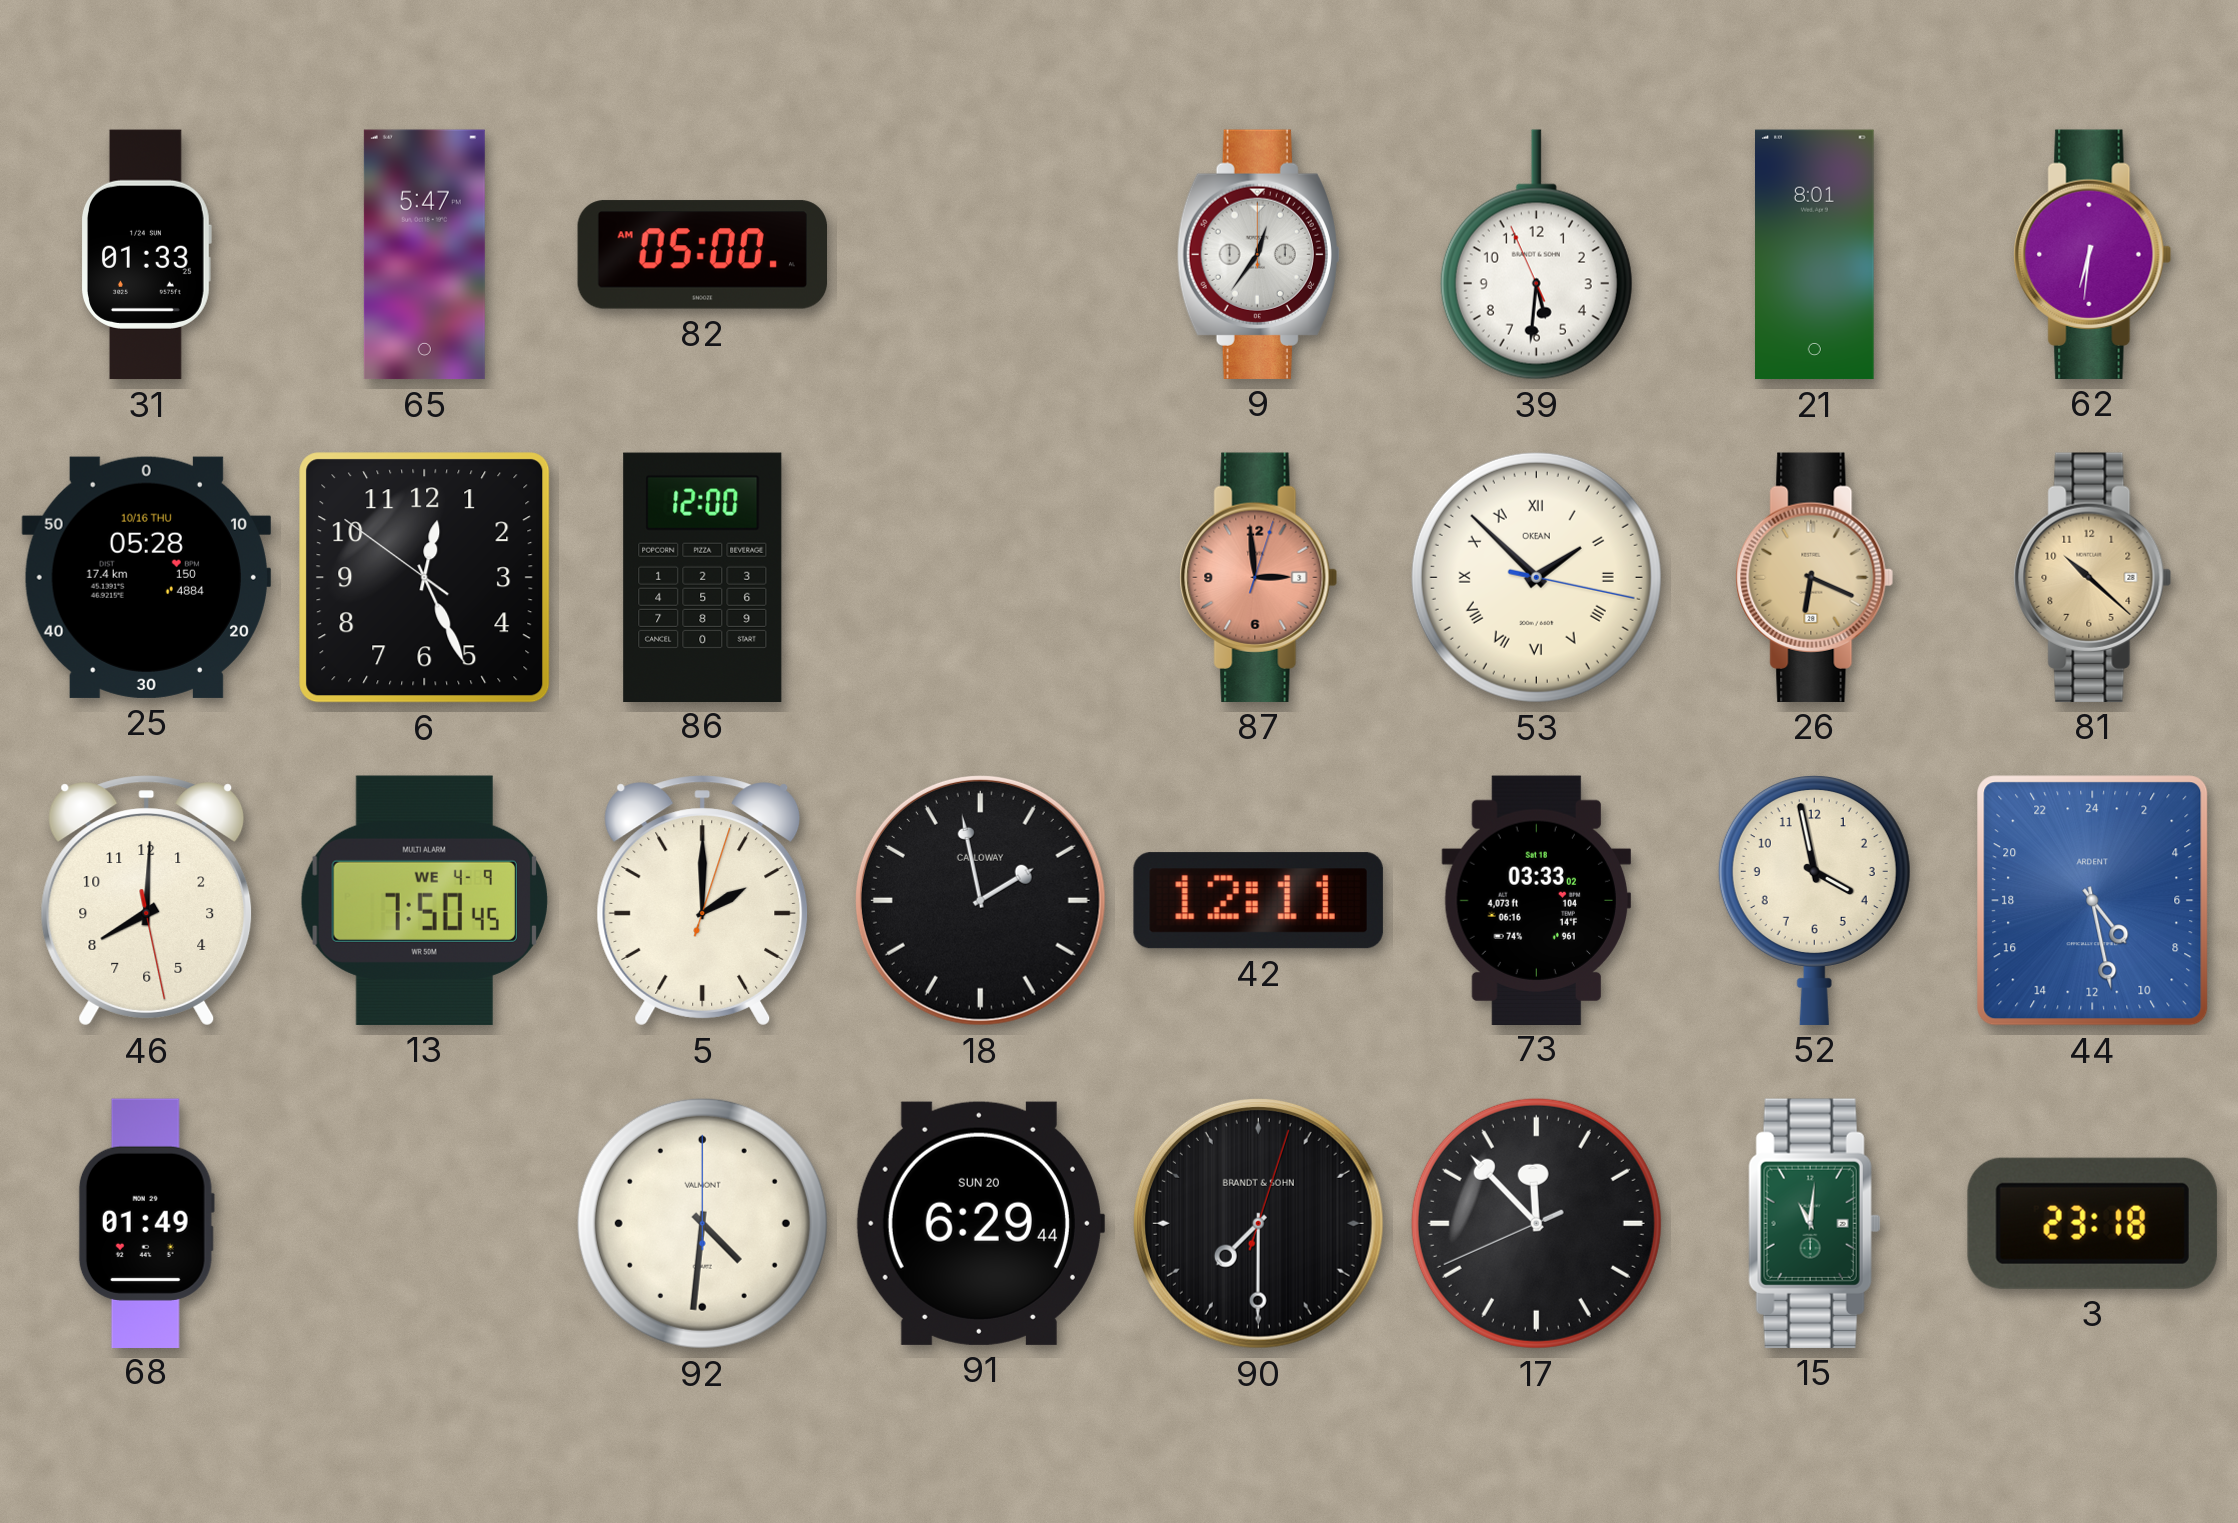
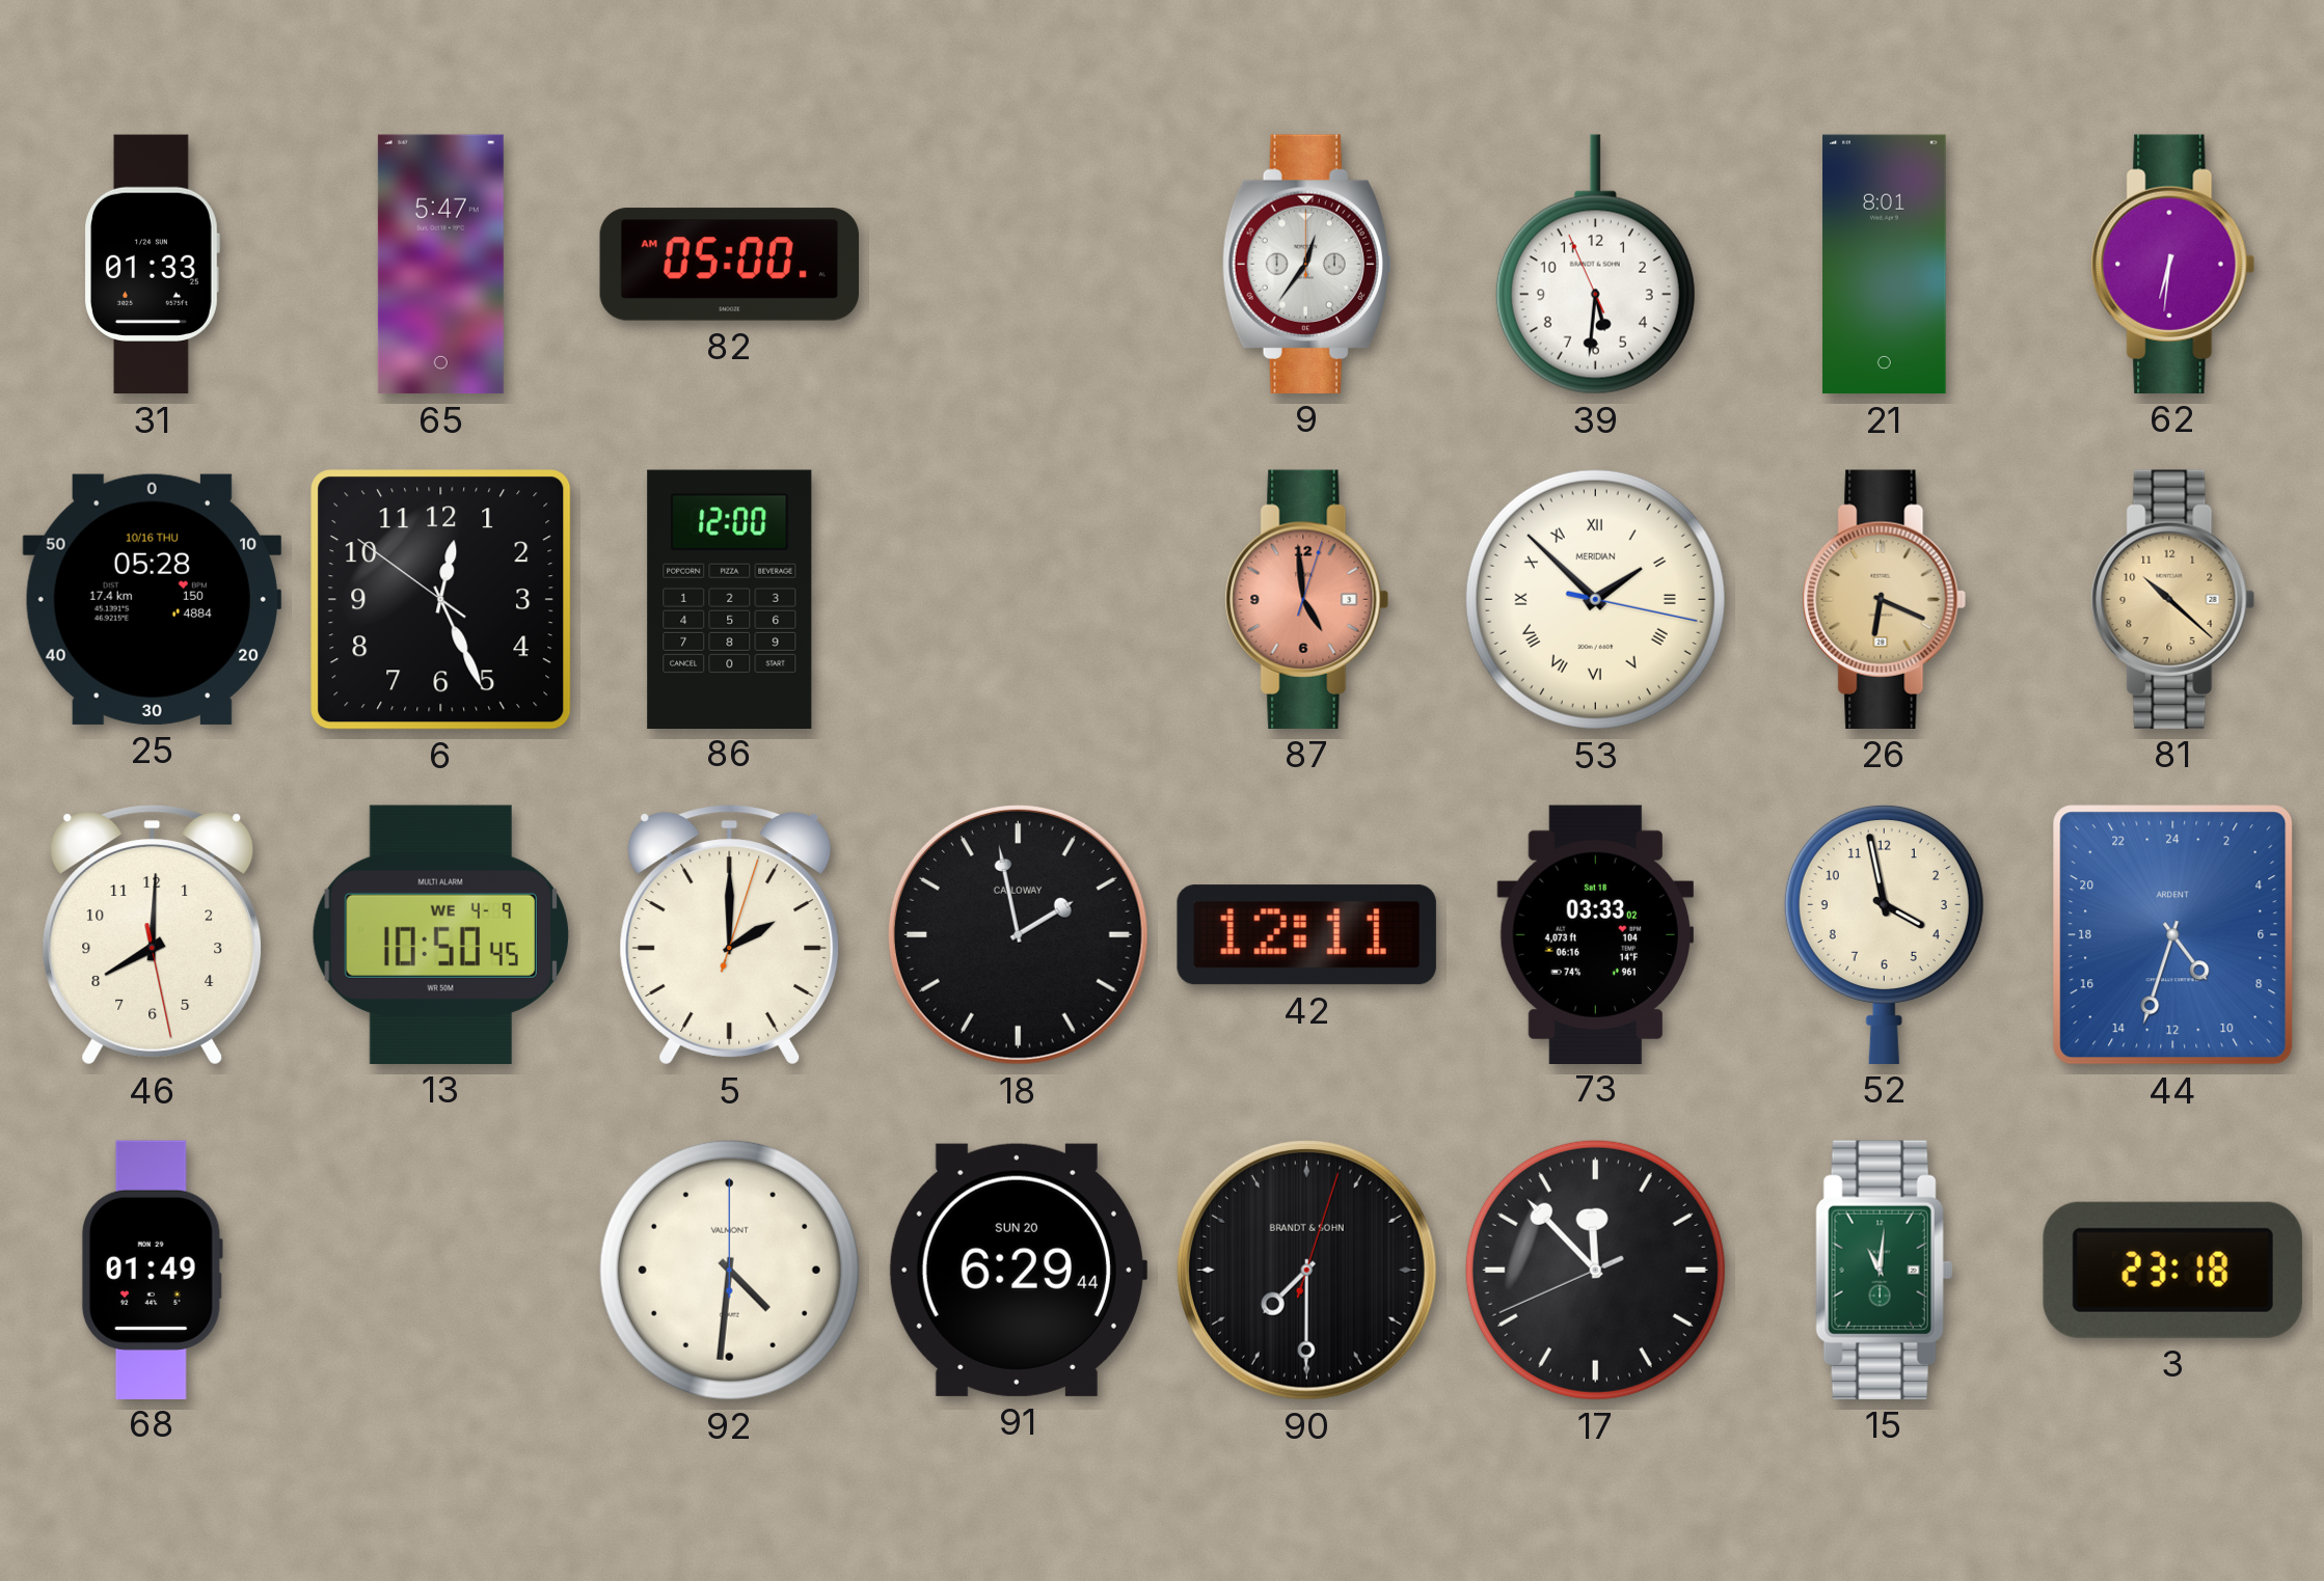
87: 2:59 -> 4:59 (1307, 599)
53 brand: OKEAN -> MERIDIAN (1595, 599)
13: 7:50 -> 10:50 (440, 934)
44: 9:28 -> 9:33 (2173, 935)
